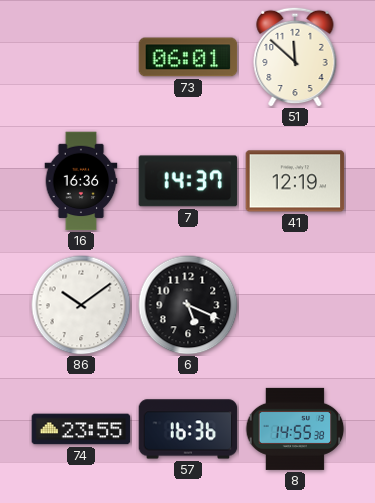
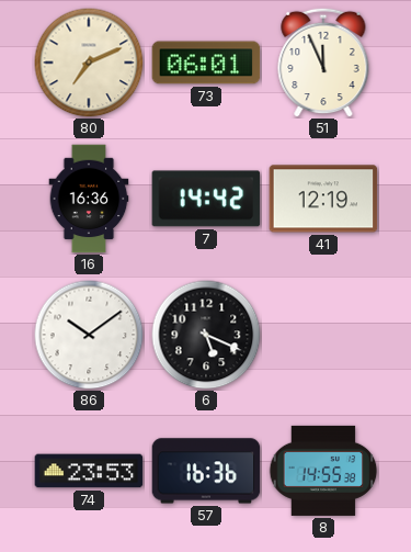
80: none -> 7:11 (89, 63)
51: 11:52 -> 11:56 (323, 63)
7: 14:37 -> 14:42 (206, 199)
74: 23:55 -> 23:53 (89, 471)
